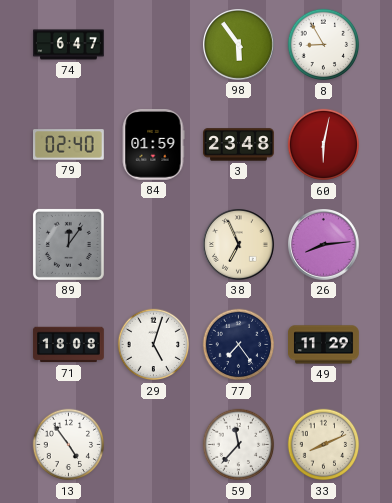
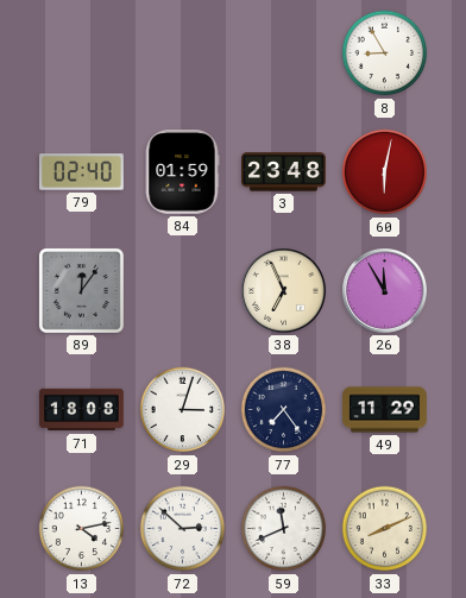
74: 6:47 -> none (69, 45)
98: 5:54 -> none (239, 45)
26: 8:14 -> 11:55 (385, 291)
29: 5:03 -> 3:03 (183, 410)
13: 4:54 -> 4:13 (82, 529)
72: none -> 2:52 (183, 529)
59: 11:37 -> 11:41 (284, 529)
